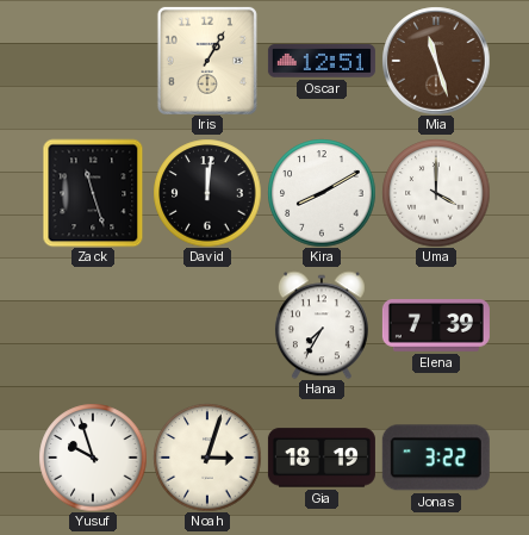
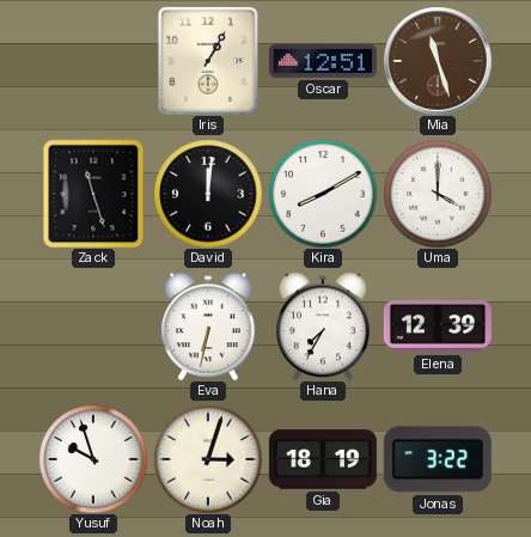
Eva: none -> 6:32 (208, 327)
Elena: 7:39 -> 12:39 (438, 328)
